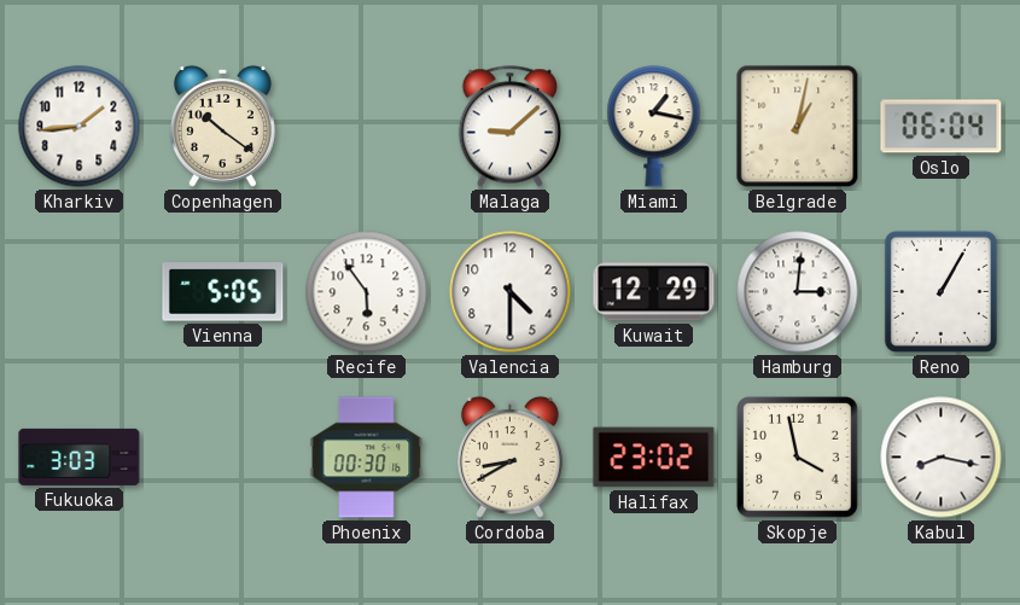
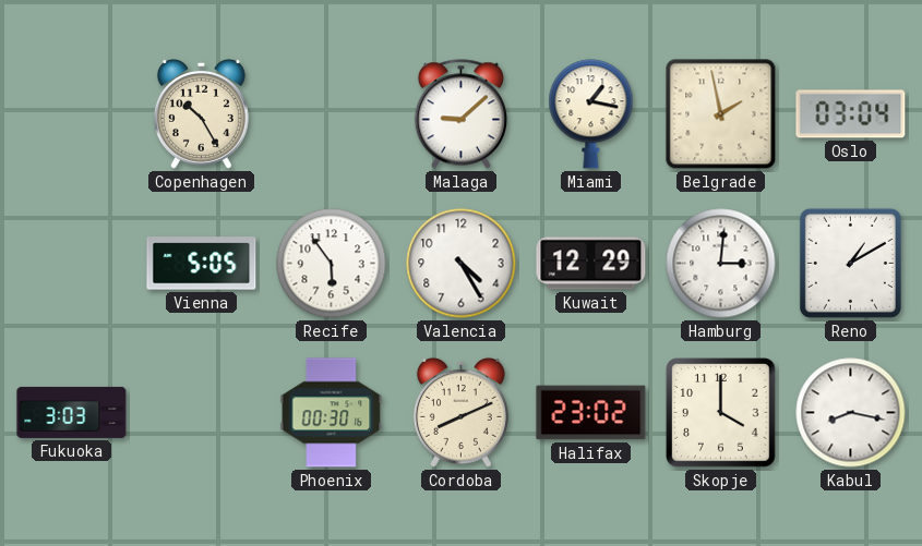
Kharkiv: 1:44 -> none (80, 127)
Copenhagen: 10:21 -> 10:25 (201, 113)
Belgrade: 1:02 -> 1:58 (721, 114)
Oslo: 06:04 -> 03:04 (851, 114)
Valencia: 4:30 -> 4:25 (462, 264)
Reno: 1:05 -> 1:10 (850, 263)
Cordoba: 8:40 -> 8:11 (460, 412)
Skopje: 3:58 -> 4:00 (721, 413)
